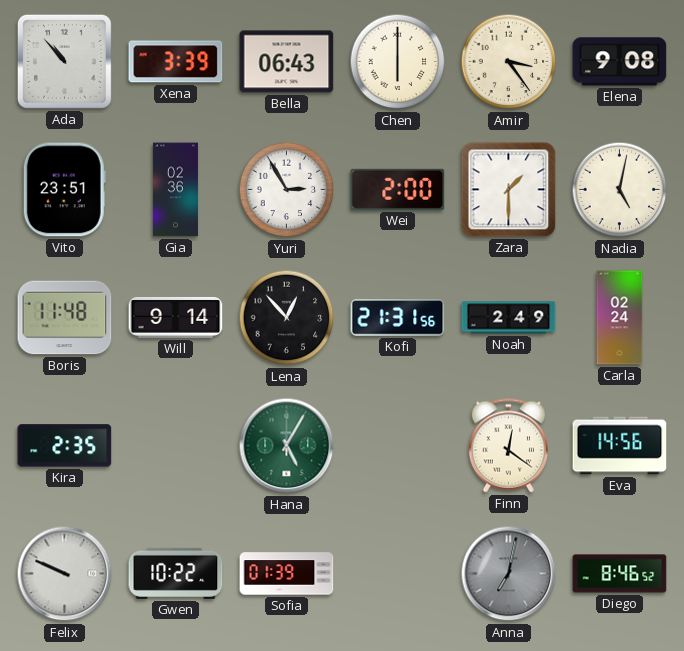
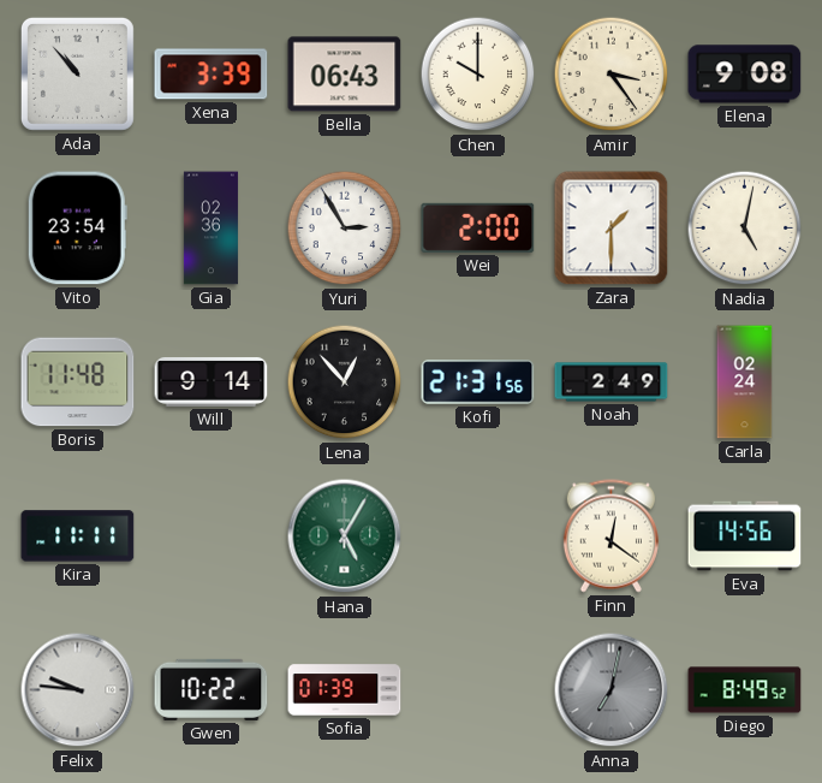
Chen: 6:00 -> 10:00 (478, 75)
Vito: 23:51 -> 23:54 (77, 229)
Kira: 2:35 -> 11:11 (78, 536)
Felix: 9:49 -> 9:46 (78, 690)
Diego: 8:46 -> 8:49 (745, 690)
